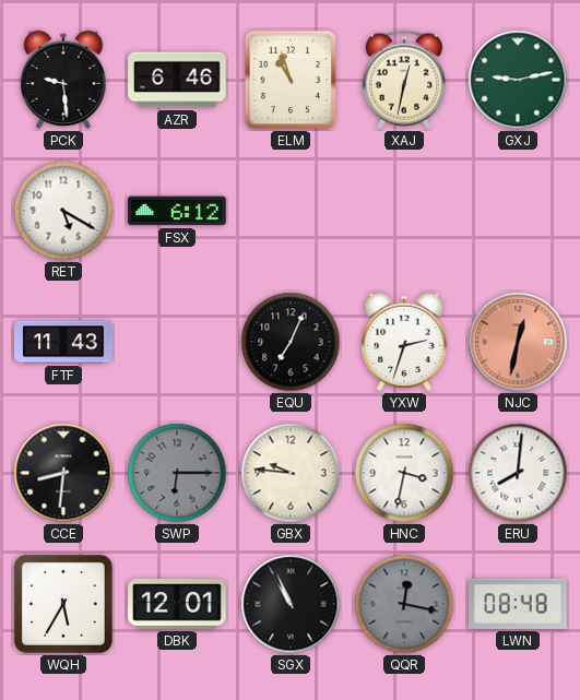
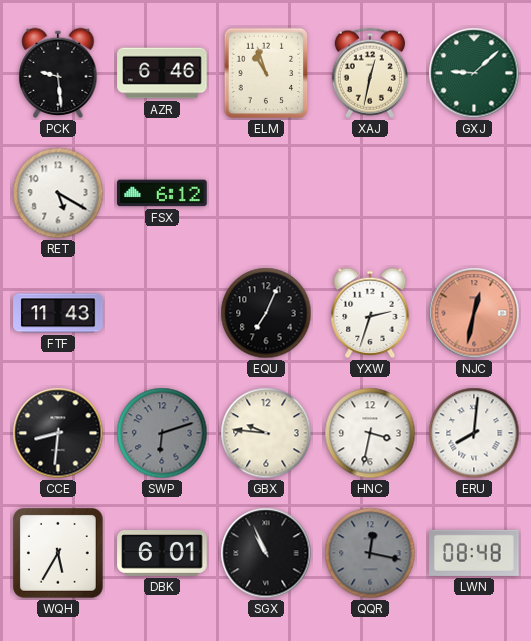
GXJ: 9:13 -> 9:08 (474, 73)
SWP: 6:15 -> 6:12 (162, 433)
DBK: 12:01 -> 6:01 (162, 554)
